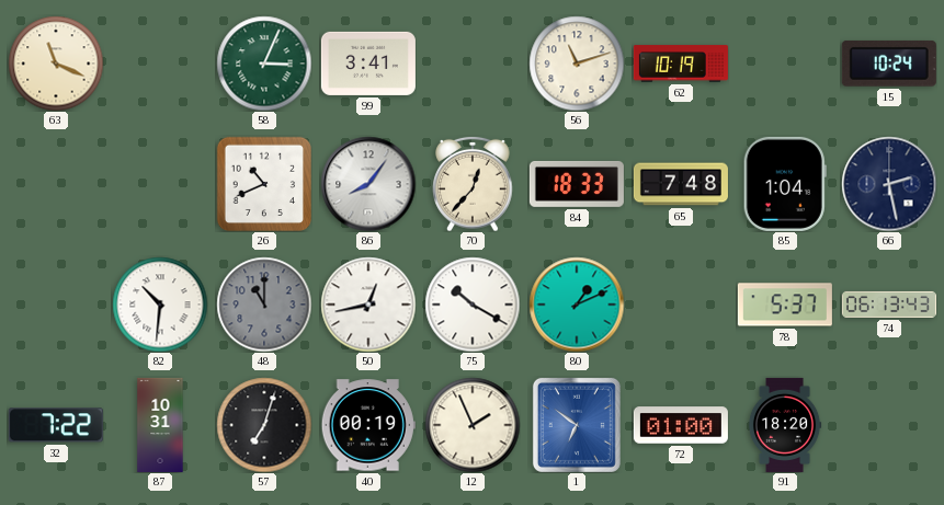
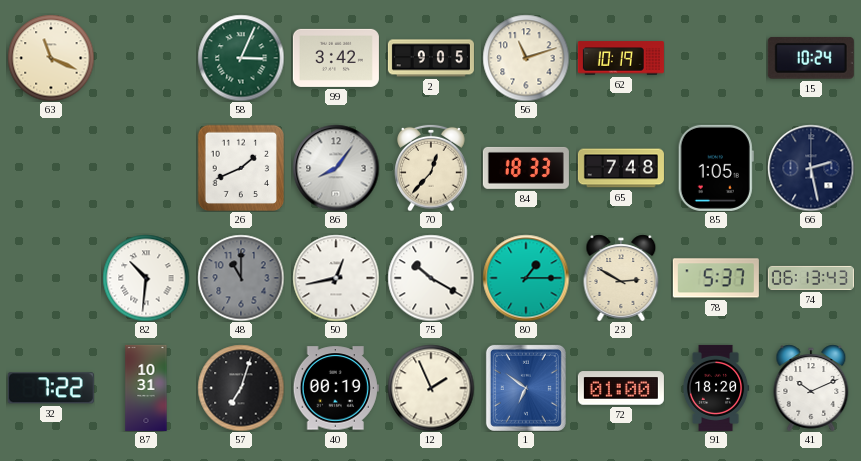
99: 3:41 -> 3:42 (336, 58)
2: none -> 9:05 (431, 58)
26: 10:41 -> 1:41 (241, 168)
85: 1:04 -> 1:05 (716, 168)
80: 1:11 -> 1:15 (526, 278)
23: none -> 2:50 (621, 278)
41: none -> 10:11 (811, 388)
